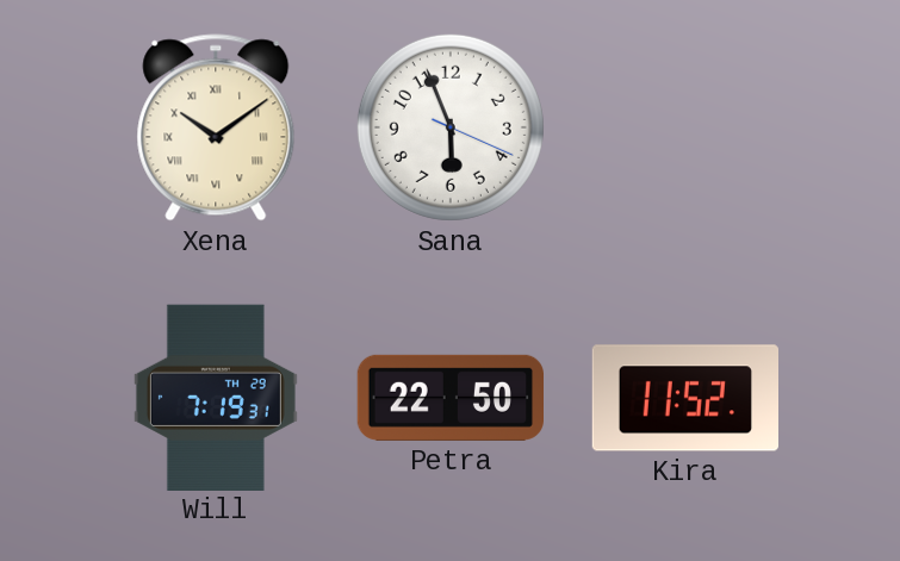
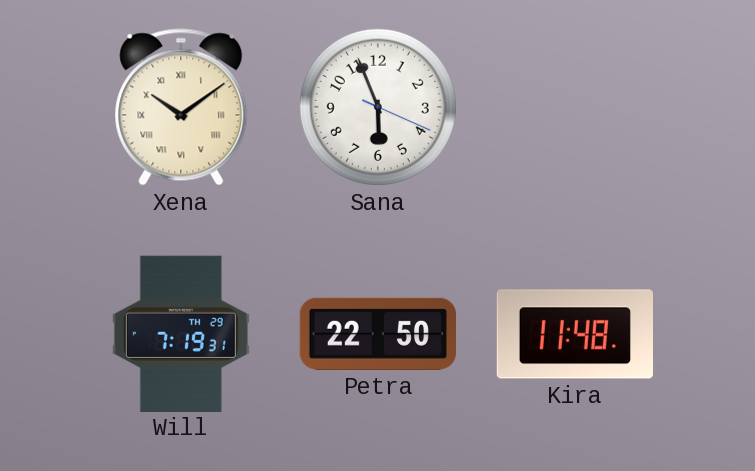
Kira: 11:52 -> 11:48 (574, 334)
